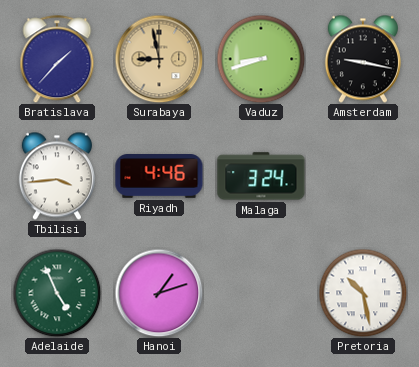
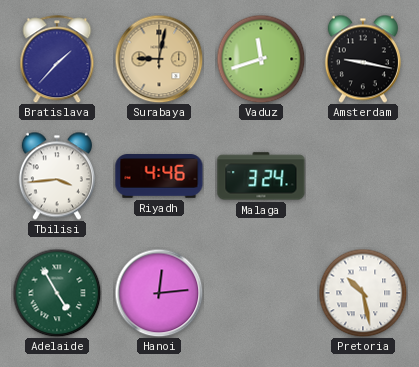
Surabaya: 8:58 -> 9:02 (159, 59)
Vaduz: 8:42 -> 11:42 (261, 59)
Adelaide: 4:56 -> 4:55 (57, 293)
Hanoi: 1:12 -> 12:14 (159, 293)
